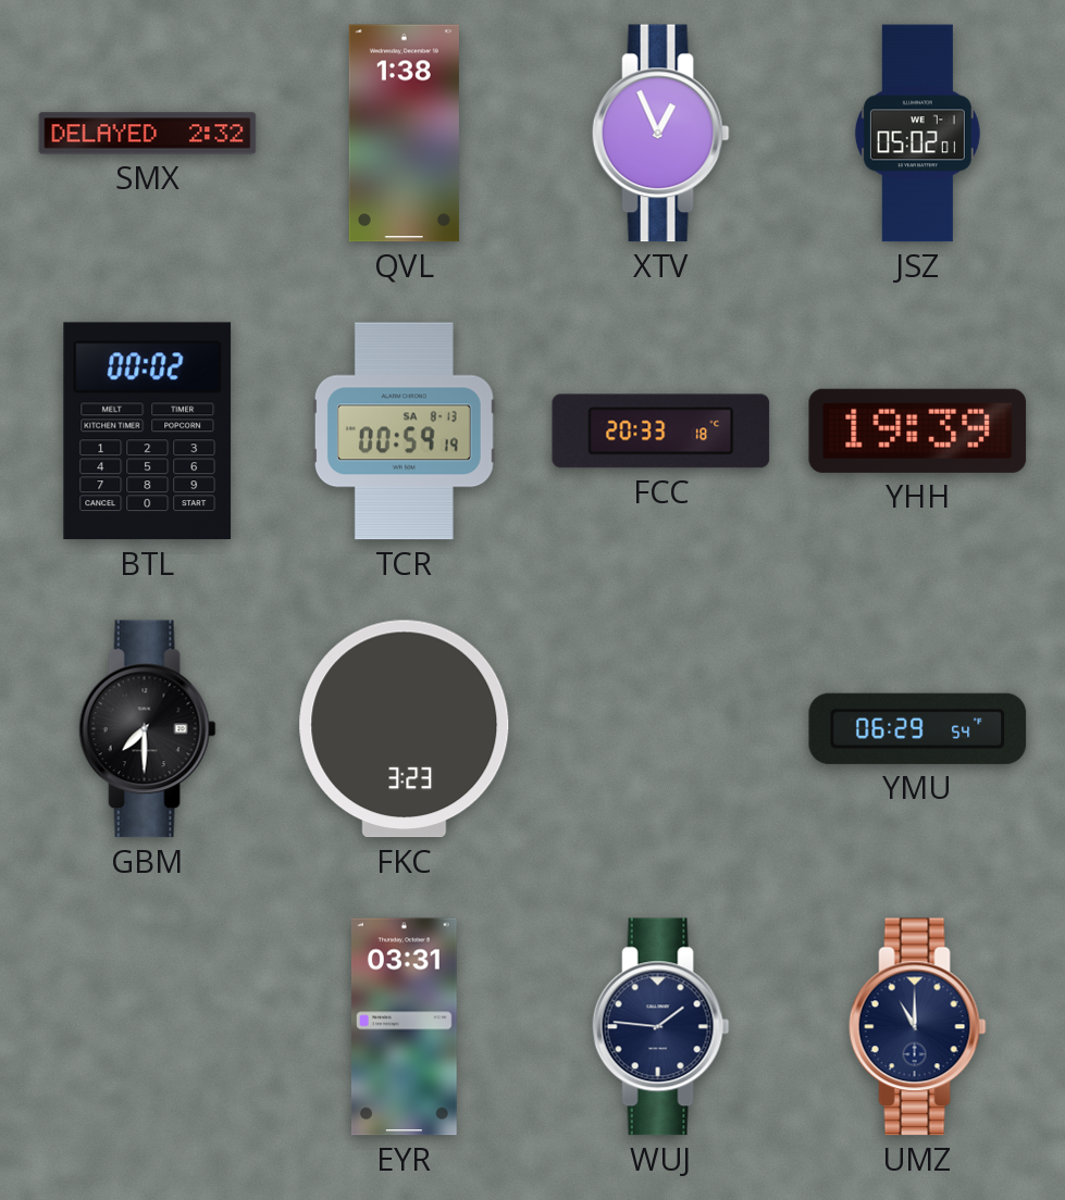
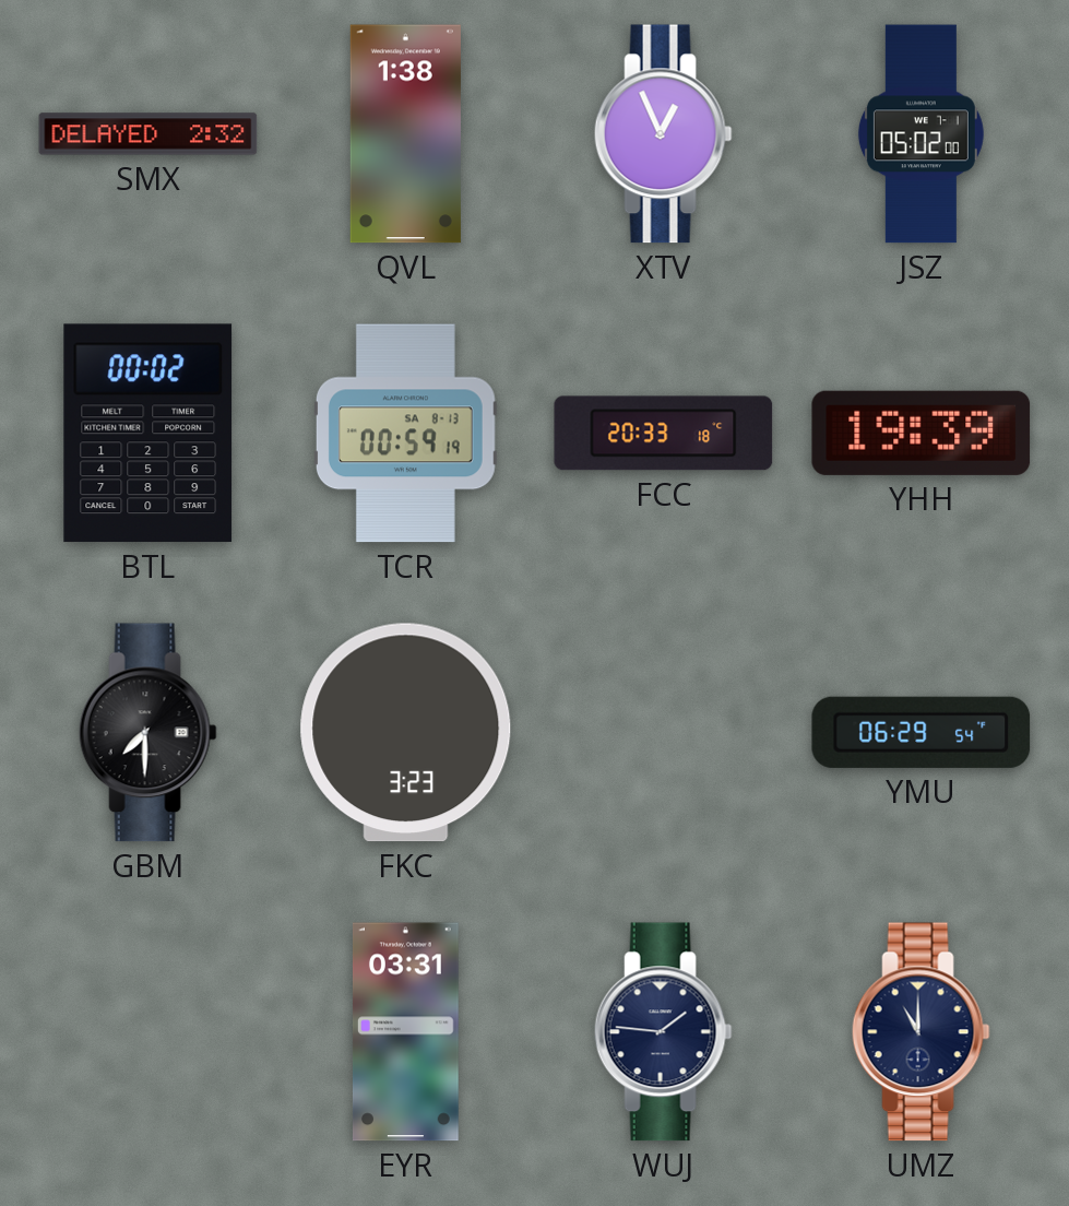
JSZ: 05:02:01 -> 05:02:00 (920, 134)
